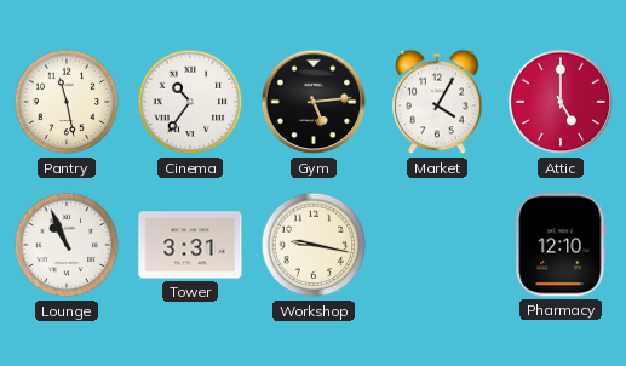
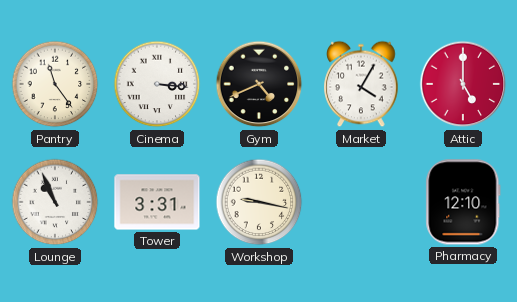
Pantry: 11:28 -> 11:24 (55, 84)
Cinema: 10:36 -> 3:16 (157, 84)
Gym: 5:14 -> 4:41 (259, 84)
